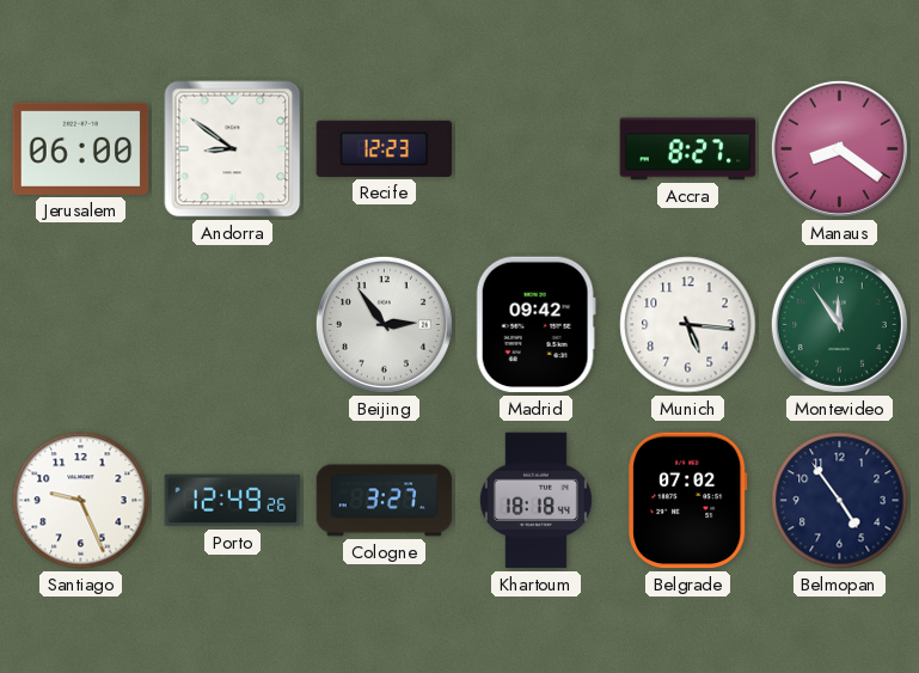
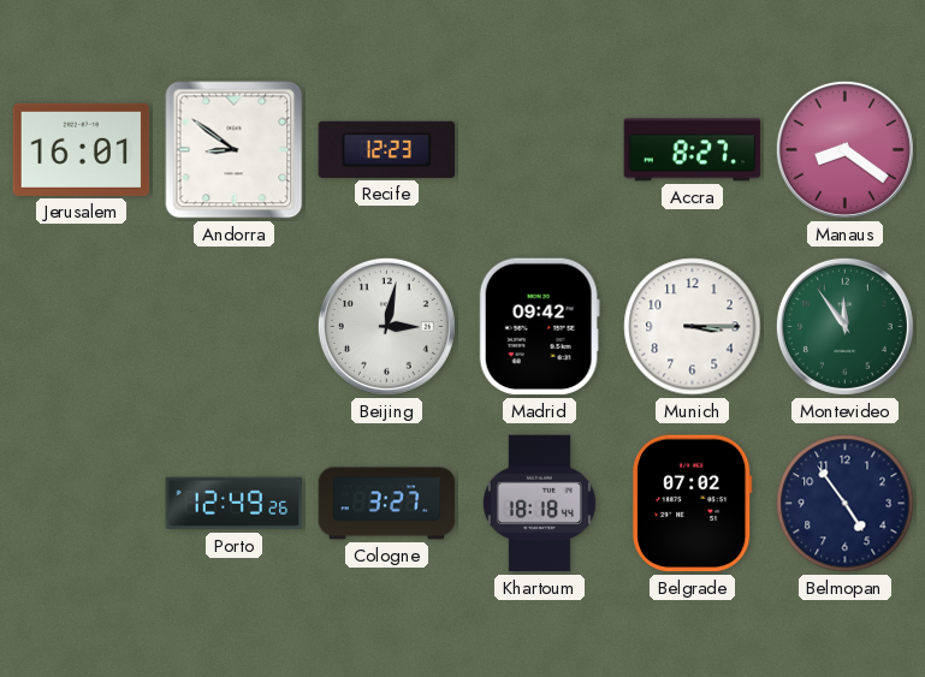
Jerusalem: 06:00 -> 16:01 (82, 149)
Beijing: 2:54 -> 3:02 (386, 326)
Munich: 5:16 -> 3:15 (693, 327)
Santiago: 9:26 -> none (81, 501)
